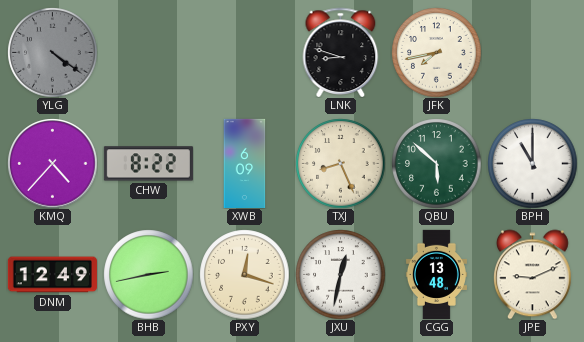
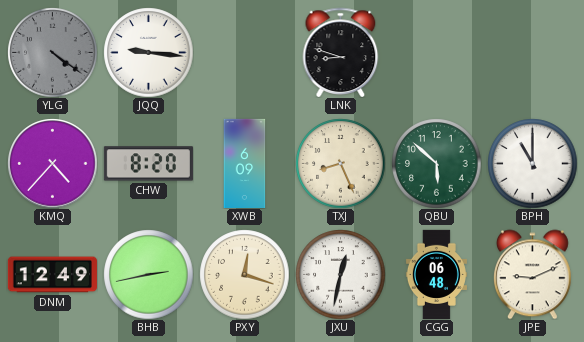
JQQ: none -> 9:16 (148, 52)
JFK: 7:43 -> none (436, 52)
CHW: 8:22 -> 8:20 (148, 164)
CGG: 13:48 -> 06:48 (436, 274)
